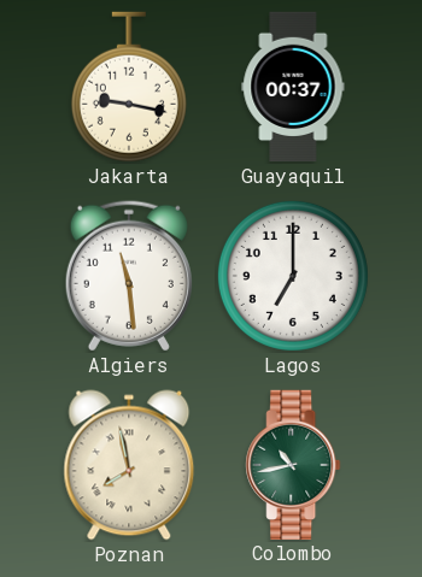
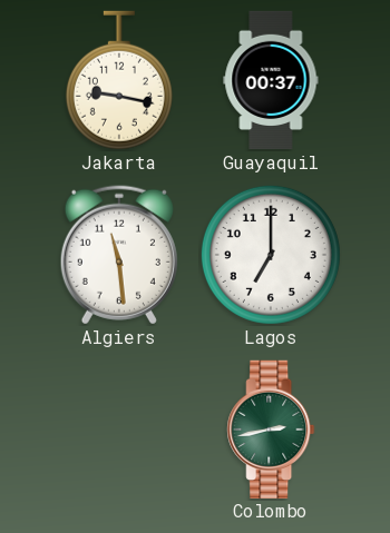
Poznan: 7:58 -> none (129, 465)
Colombo: 10:43 -> 2:43 (271, 428)
